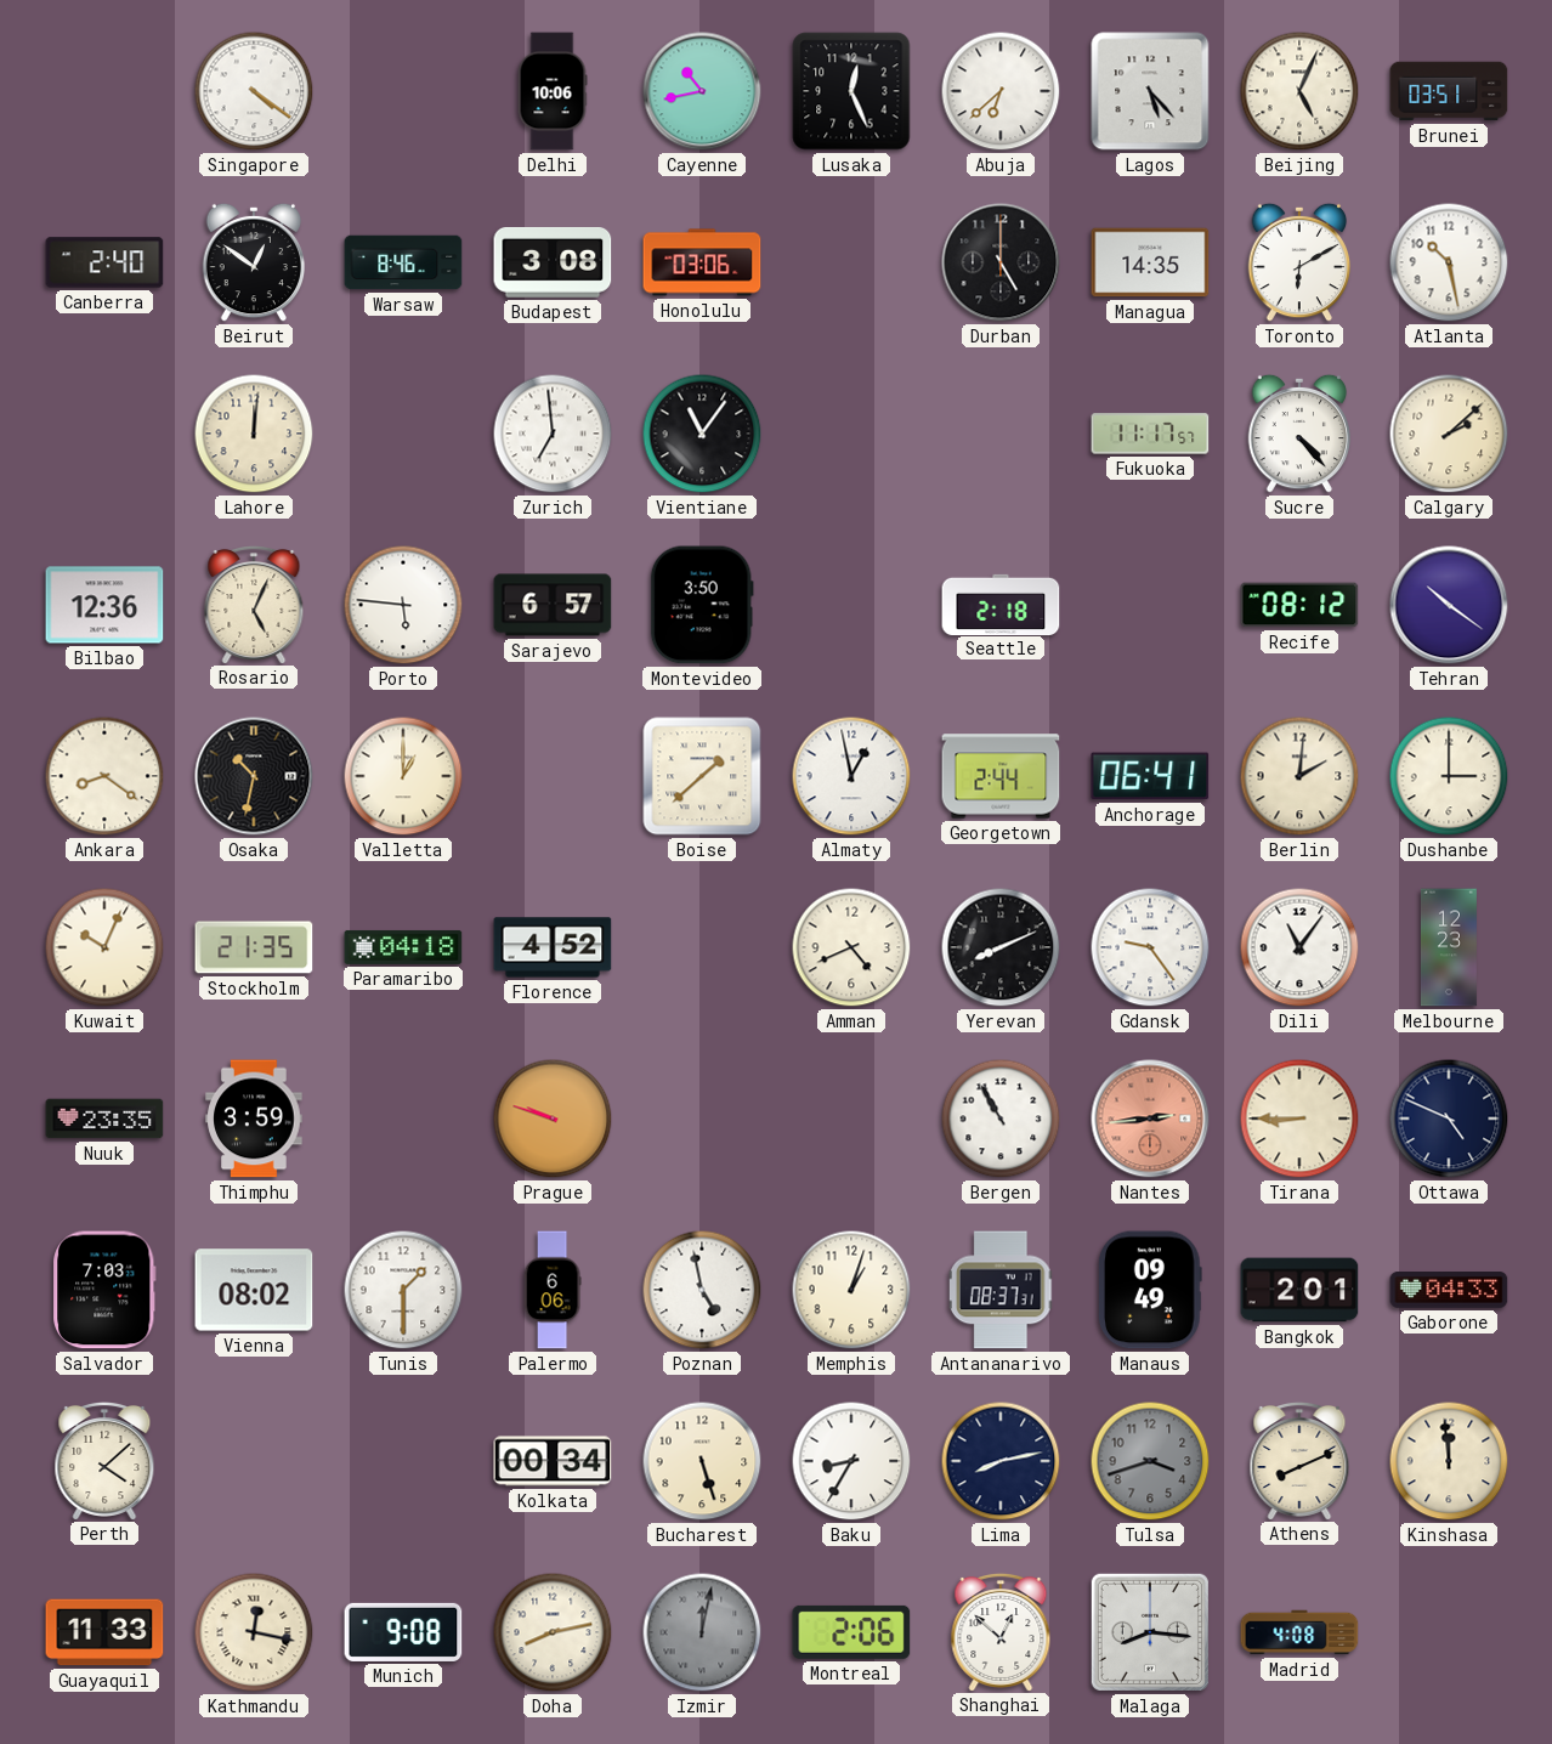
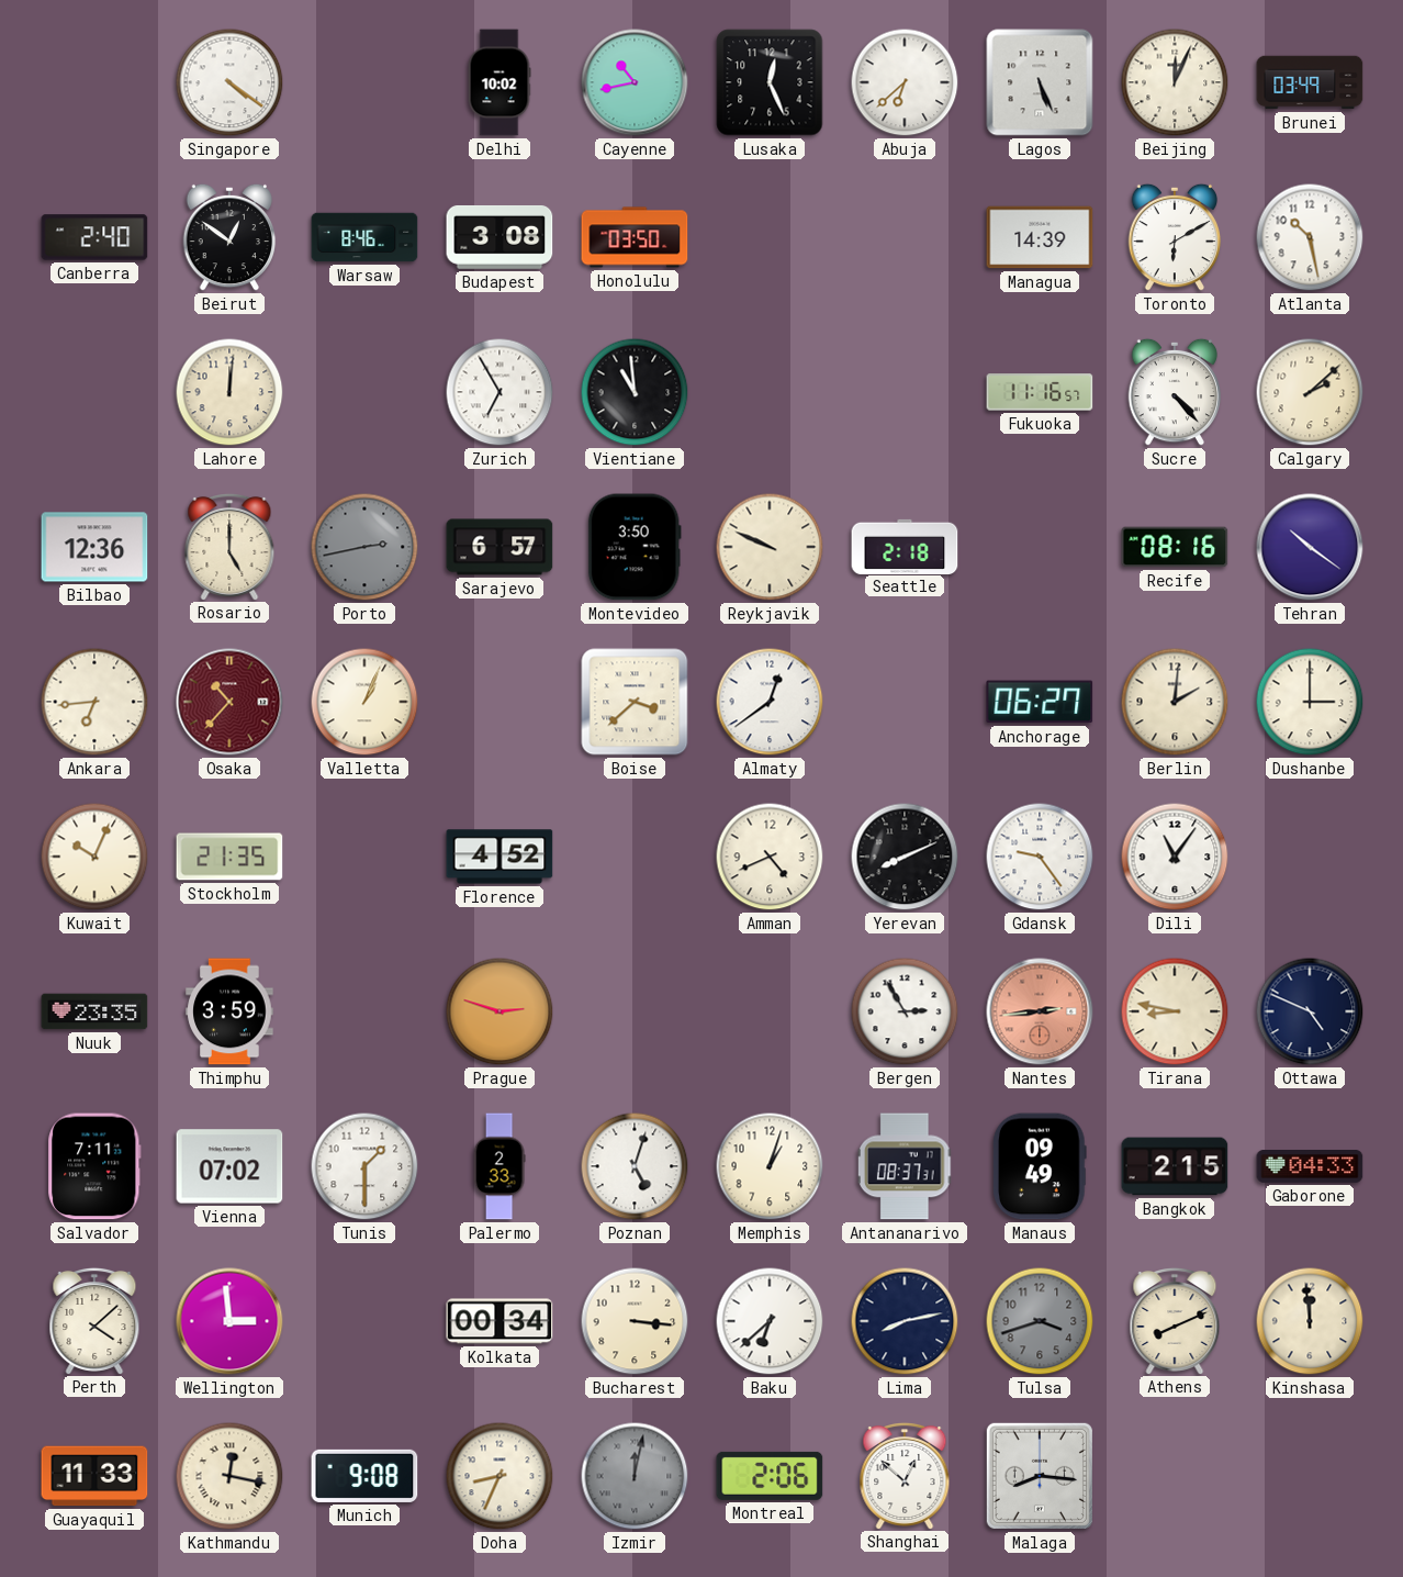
Delhi: 10:06 -> 10:02 (500, 82)
Lagos: 5:23 -> 5:26 (1040, 82)
Beijing: 5:04 -> 12:04 (1175, 82)
Brunei: 03:51 -> 03:49 (1310, 82)
Honolulu: 03:06 -> 03:50 (635, 237)
Durban: 5:00 -> none (1001, 262)
Managua: 14:35 -> 14:39 (1040, 237)
Zurich: 6:59 -> 6:55 (500, 392)
Vientiane: 11:06 -> 10:59 (635, 392)
Fukuoka: 11:17 -> 11:16 (1040, 392)
Rosario: 5:04 -> 5:00 (229, 546)
Porto: 5:46 -> 2:43 (364, 547)
Porto dial: white -> grey (364, 547)
Reykjavik: none -> 9:49 (770, 547)
Recife: 08:12 -> 08:16 (1175, 547)
Ankara: 8:21 -> 6:44 (94, 702)
Osaka: 10:32 -> 10:37 (229, 702)
Osaka dial: black -> burgundy (229, 702)
Valletta: 1:00 -> 1:04 (364, 702)
Boise: 1:38 -> 3:38 (635, 702)
Almaty: 12:58 -> 12:39 (770, 702)
Georgetown: 2:44 -> none (1001, 776)
Anchorage: 06:41 -> 06:27 (1040, 702)
Paramaribo: 04:18 -> none (403, 947)
Melbourne: 12:23 -> none (1449, 947)
Prague: 9:48 -> 2:48 (500, 1011)
Bergen: 10:55 -> 2:55 (905, 1011)
Tirana: 8:45 -> 8:47 (1175, 1011)
Salvador: 7:03 -> 7:11 (94, 1166)
Vienna: 08:02 -> 07:02 (229, 1166)
Palermo: 6:06 -> 2:33 (500, 1166)
Poznan: 4:58 -> 5:03 (635, 1166)
Bangkok: 2:01 -> 2:15 (1175, 1166)
Wellington: none -> 2:59 (229, 1321)
Bucharest: 5:27 -> 3:16 (635, 1321)
Baku: 8:35 -> 6:38 (770, 1321)
Doha: 8:13 -> 8:34 (500, 1476)
Madrid: 4:08 -> none (1299, 1632)
